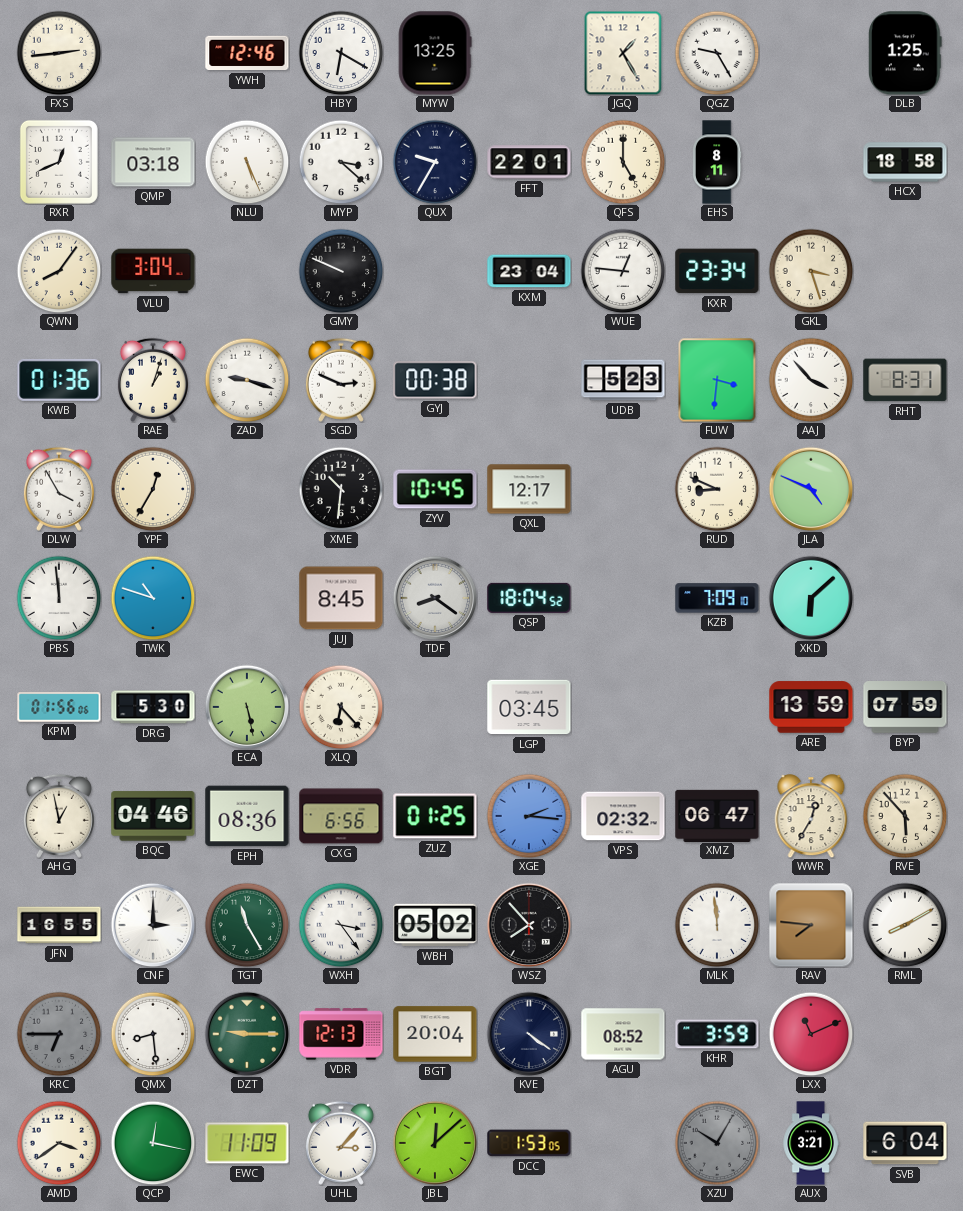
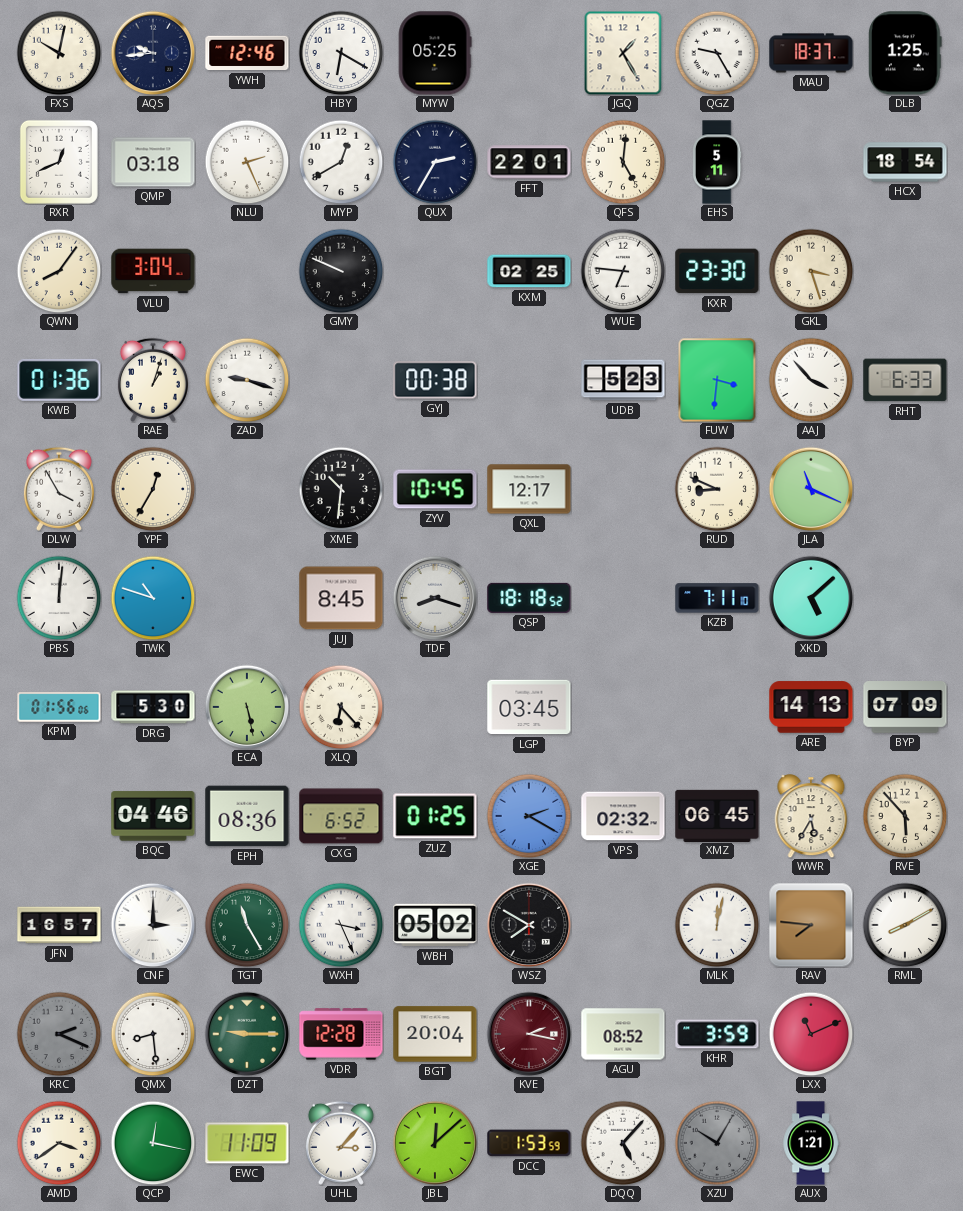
FXS: 2:44 -> 10:02 (59, 53)
AQS: none -> 9:44 (153, 53)
MYW: 13:25 -> 05:25 (435, 53)
MAU: none -> 18:37 (811, 53)
NLU: 5:26 -> 2:26 (247, 162)
MYP: 3:22 -> 12:40 (341, 162)
QUX: 9:35 -> 2:35 (435, 162)
QFS: 5:00 -> 5:01 (623, 162)
EHS: 8:11 -> 5:11 (717, 162)
HCX: 18:58 -> 18:54 (905, 162)
KXM: 23:04 -> 02:25 (529, 271)
WUE: 12:46 -> 6:46 (623, 271)
KXR: 23:34 -> 23:30 (717, 271)
SGD: 2:49 -> none (341, 380)
RHT: 8:31 -> 6:33 (905, 380)
JLA: 4:49 -> 11:19 (811, 489)
PBS: 11:59 -> 12:01 (59, 598)
TDF: 8:21 -> 8:18 (435, 598)
QSP: 18:04 -> 18:18 (529, 598)
KZB: 7:09 -> 7:11 (717, 598)
XKD: 6:08 -> 5:08 (811, 598)
ARE: 13:59 -> 14:13 (811, 707)
BYP: 07:59 -> 07:09 (905, 708)
AHG: 12:58 -> none (59, 816)
CXG: 6:56 -> 6:52 (341, 816)
XGE: 2:16 -> 2:20 (529, 816)
XMZ: 06:47 -> 06:45 (717, 815)
WWR: 12:35 -> 5:35 (811, 816)
JFN: 16:55 -> 16:57 (59, 925)
WXH: 3:24 -> 3:26 (341, 925)
WSZ: 7:53 -> 7:50 (529, 925)
MLK: 11:59 -> 12:02 (717, 925)
KRC: 6:45 -> 2:19 (59, 1034)
VDR: 12:13 -> 12:28 (341, 1034)
KVE: 4:21 -> 2:17 (529, 1034)
KVE dial: navy -> burgundy (529, 1034)
DCC: 1:53:05 -> 1:53:59 (529, 1143)
DQQ: none -> 5:07 (623, 1143)
AUX: 3:21 -> 1:21 (811, 1143)
SVB: 6:04 -> none (905, 1143)
